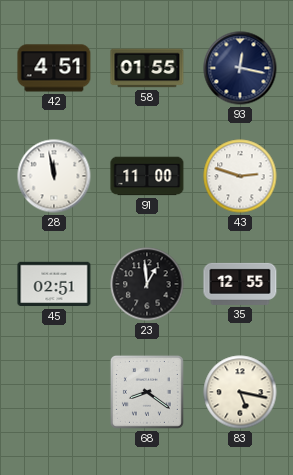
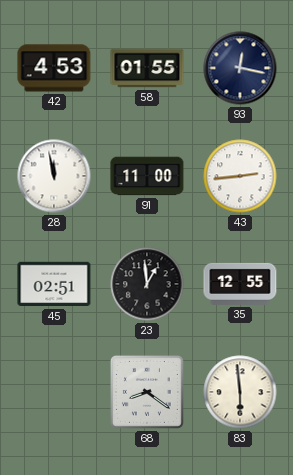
42: 4:51 -> 4:53 (54, 68)
43: 2:48 -> 2:44 (240, 176)
83: 5:17 -> 5:59 (240, 392)
